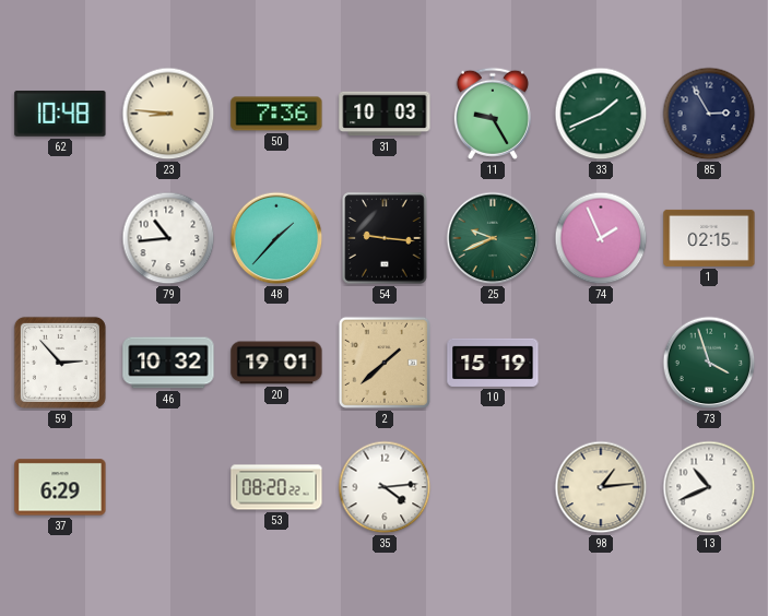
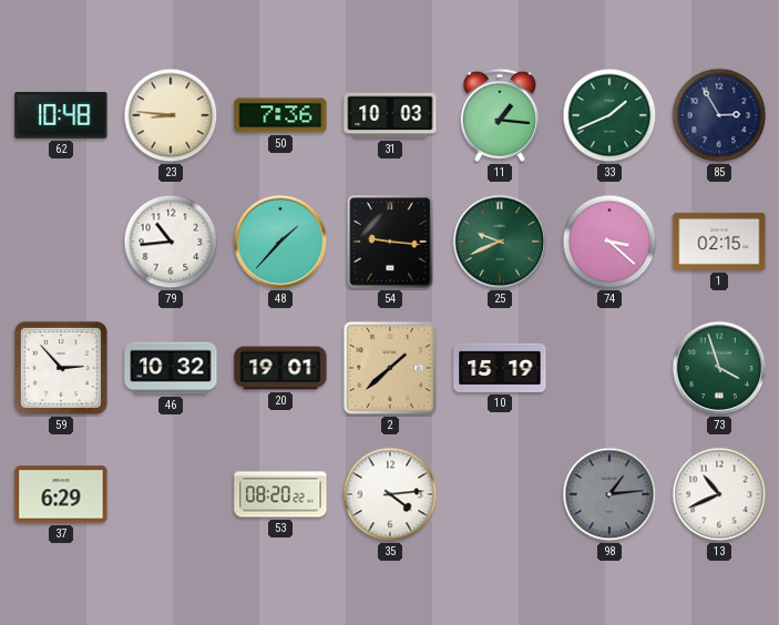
11: 9:25 -> 1:16 (500, 115)
74: 1:56 -> 3:22 (609, 242)
98 dial: cream -> grey (609, 494)
